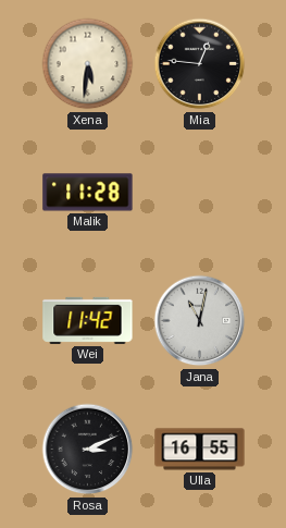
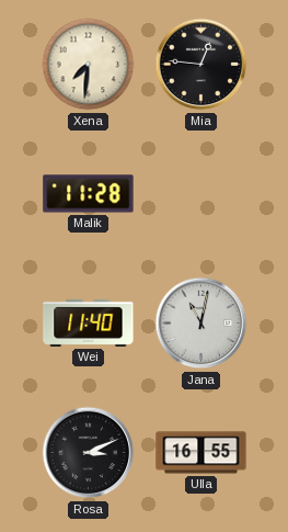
Xena: 5:31 -> 7:31 (89, 65)
Wei: 11:42 -> 11:40 (89, 322)
